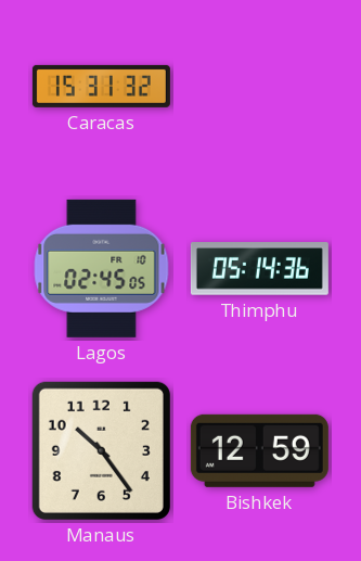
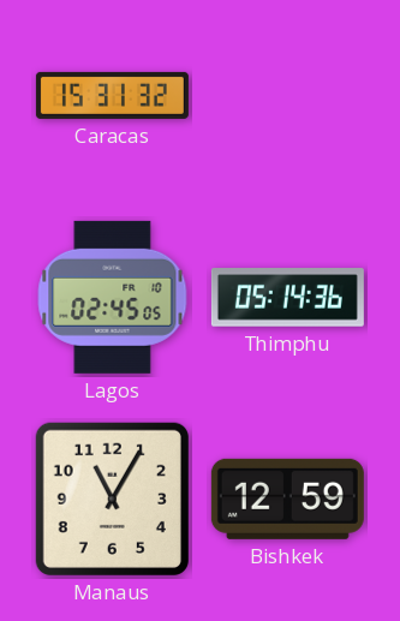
Manaus: 10:24 -> 11:05 (112, 498)
